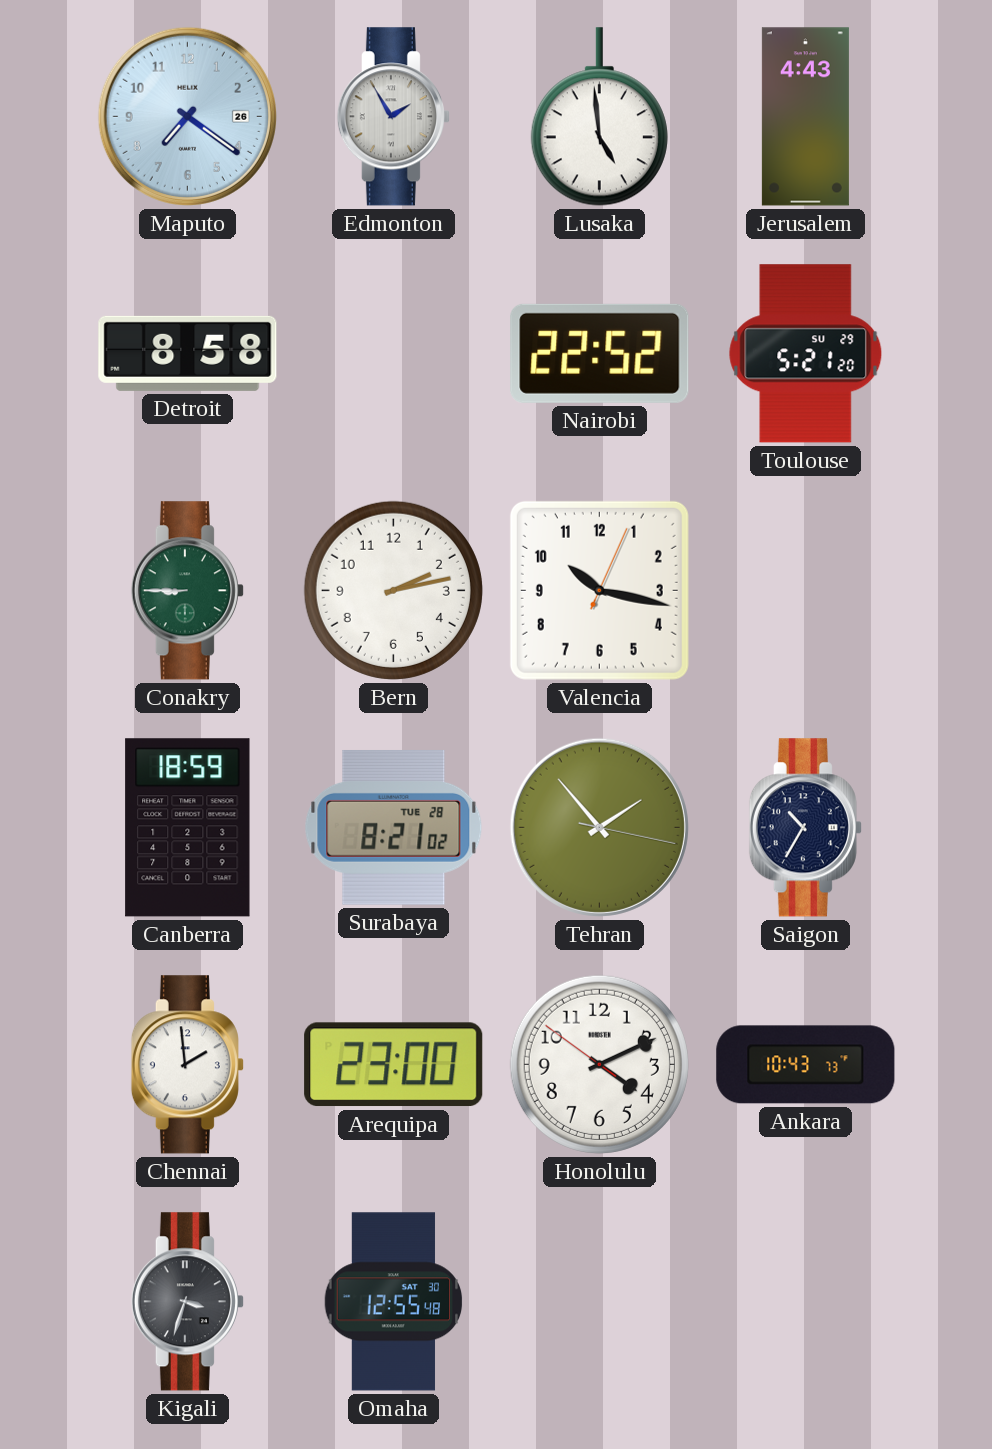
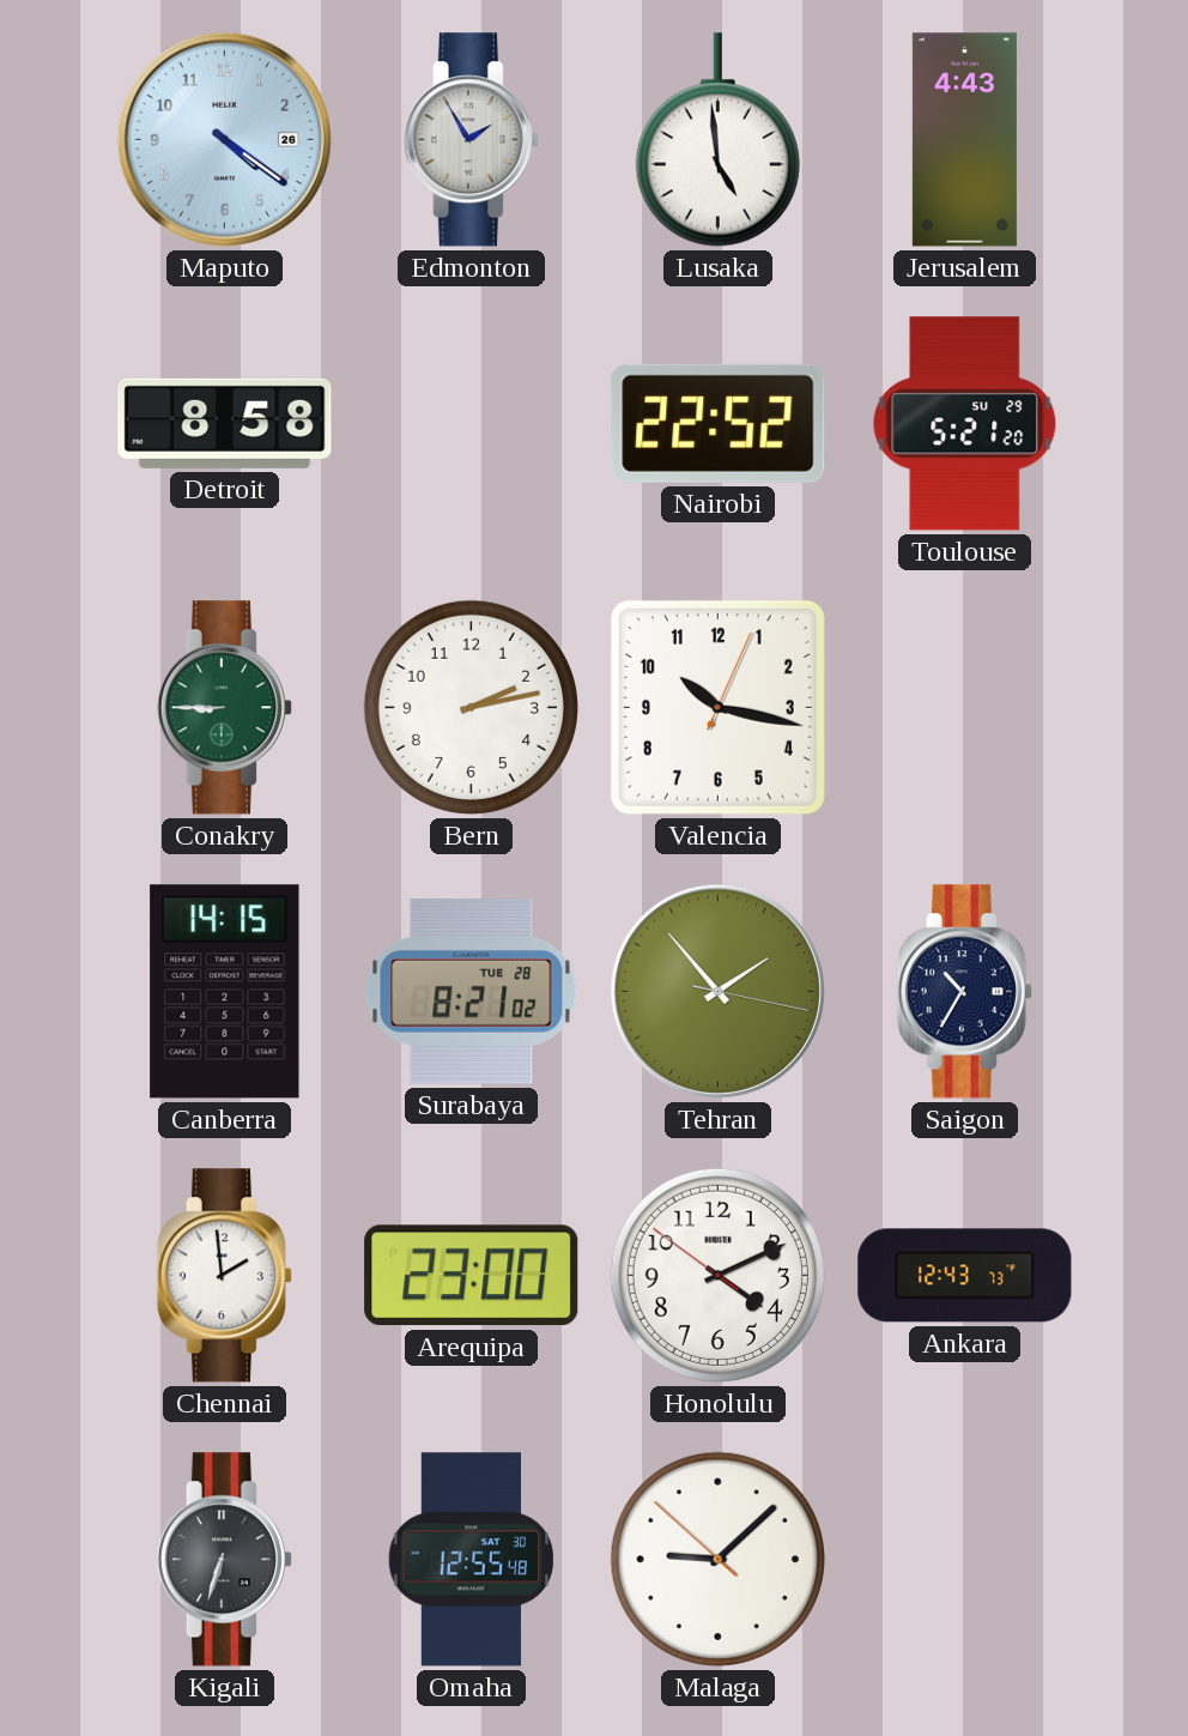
Maputo: 7:21 -> 4:21 (224, 139)
Canberra: 18:59 -> 14:15 (225, 992)
Ankara: 10:43 -> 12:43 (965, 1276)
Kigali: 3:33 -> 6:33 (224, 1560)
Malaga: none -> 9:07 (717, 1559)
